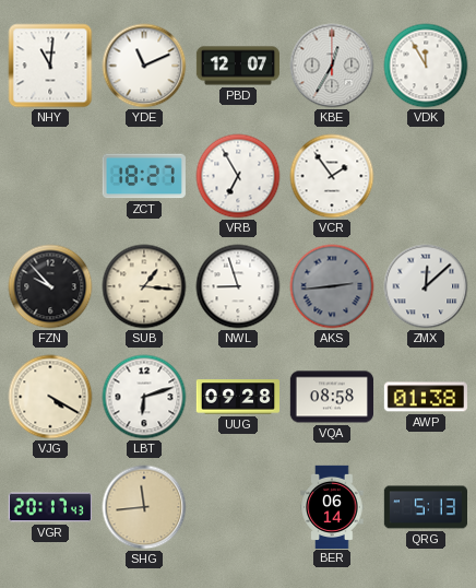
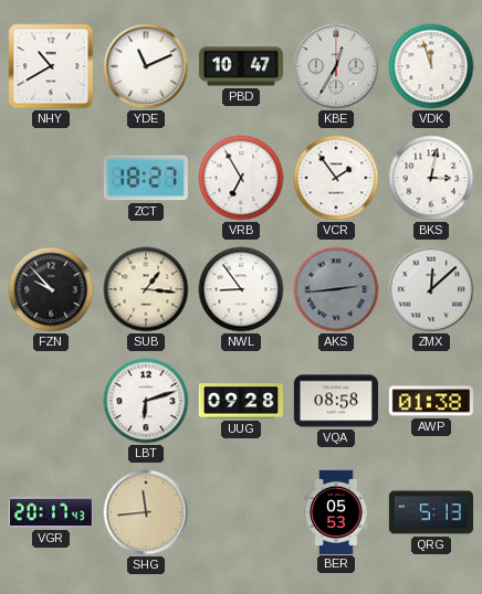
NHY: 11:01 -> 10:40 (51, 66)
PBD: 12:07 -> 10:47 (240, 66)
VDK: 11:55 -> 11:57 (431, 66)
BKS: none -> 3:02 (431, 178)
NWL: 8:57 -> 8:54 (241, 289)
VJG: 4:20 -> none (50, 397)
BER: 06:14 -> 05:53 (336, 511)
